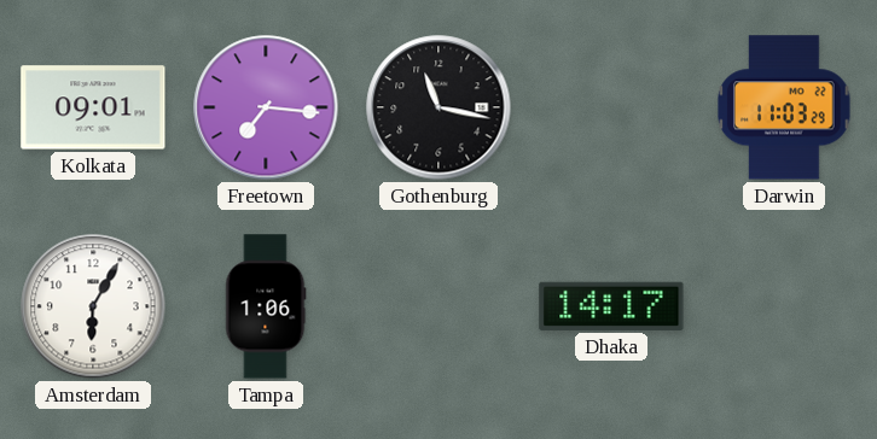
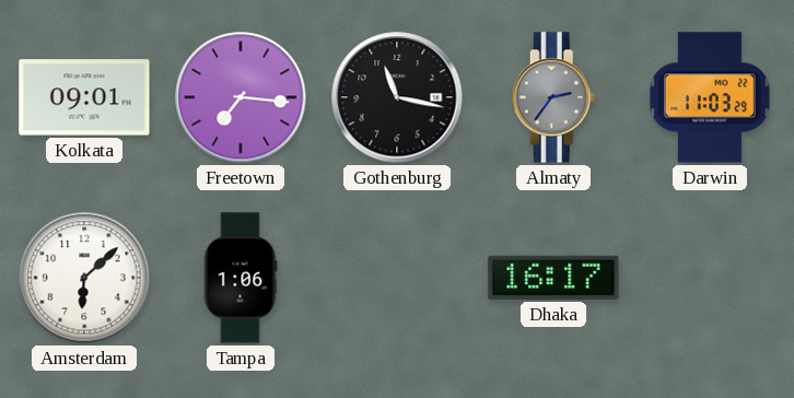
Almaty: none -> 2:36 (553, 97)
Amsterdam: 6:05 -> 6:08 (84, 278)
Dhaka: 14:17 -> 16:17 (553, 278)
